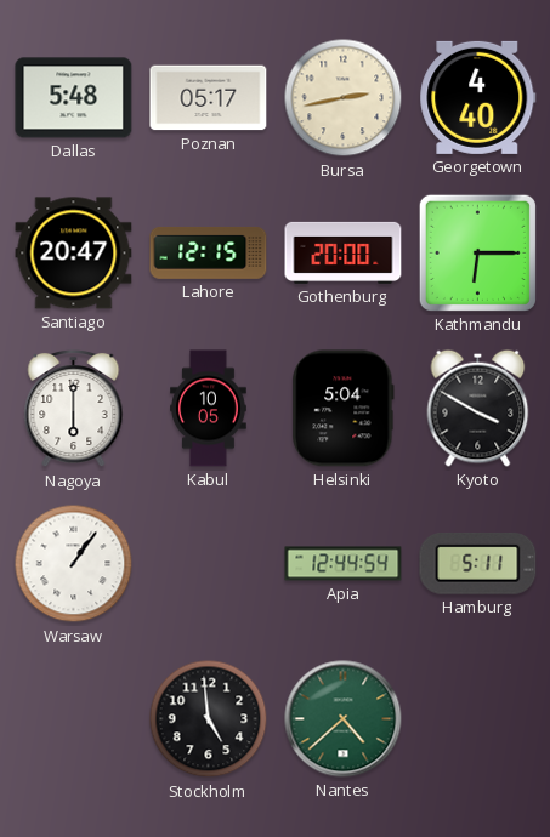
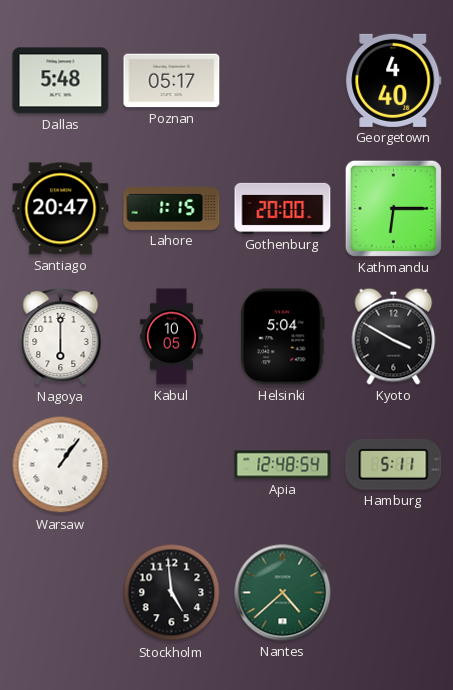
Bursa: 2:43 -> none (344, 98)
Lahore: 12:15 -> 1:15 (172, 208)
Apia: 12:44 -> 12:48 (283, 465)
